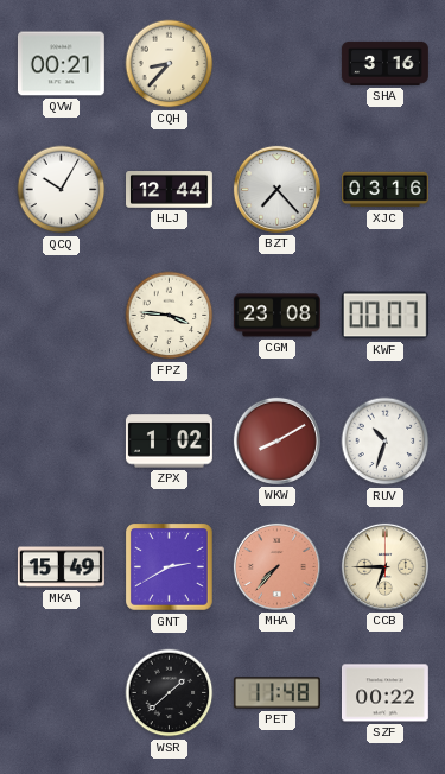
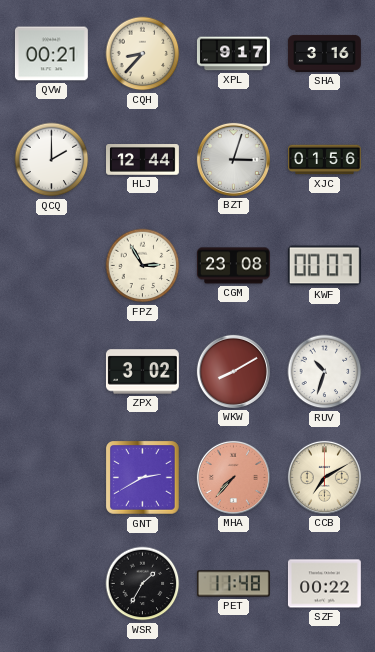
XPL: none -> 9:17 (233, 54)
QCQ: 10:05 -> 2:00 (52, 160)
BZT: 7:23 -> 3:03 (233, 159)
XJC: 03:16 -> 01:56 (325, 160)
FPZ: 3:46 -> 2:55 (143, 266)
ZPX: 1:02 -> 3:02 (142, 372)
MKA: 15:49 -> none (61, 567)
CCB: 6:45 -> 7:10 (324, 477)
WSR: 1:38 -> 1:35 (143, 584)
